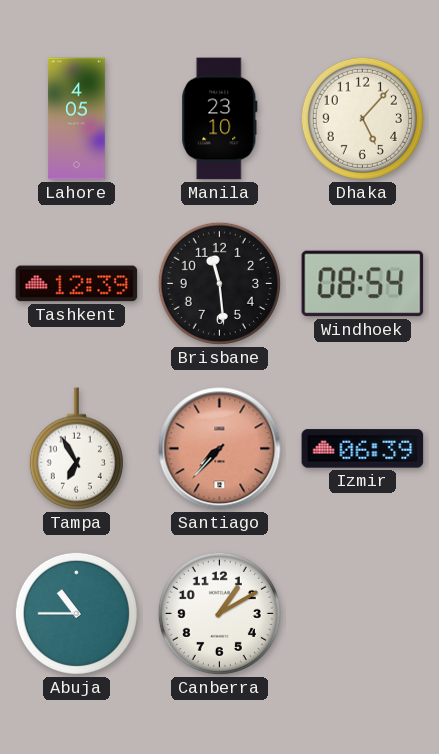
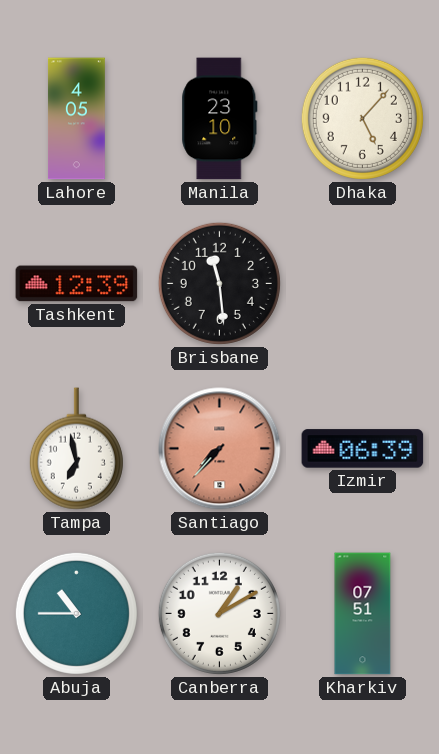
Windhoek: 08:54 -> none (363, 284)
Tampa: 6:55 -> 6:58 (76, 449)
Kharkiv: none -> 07:51 (363, 614)
